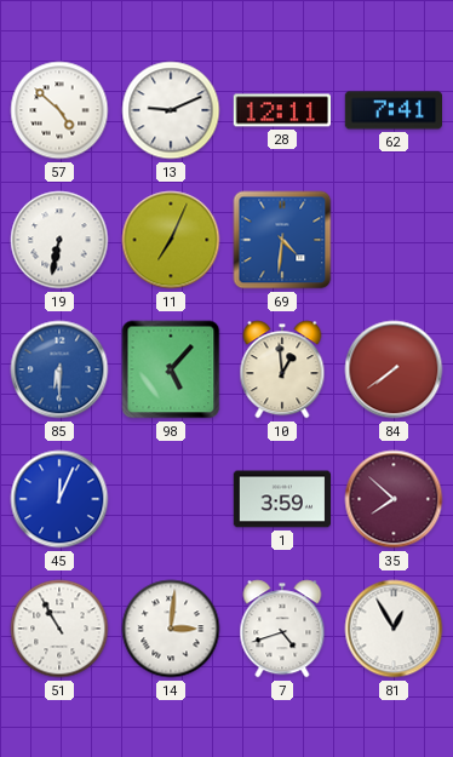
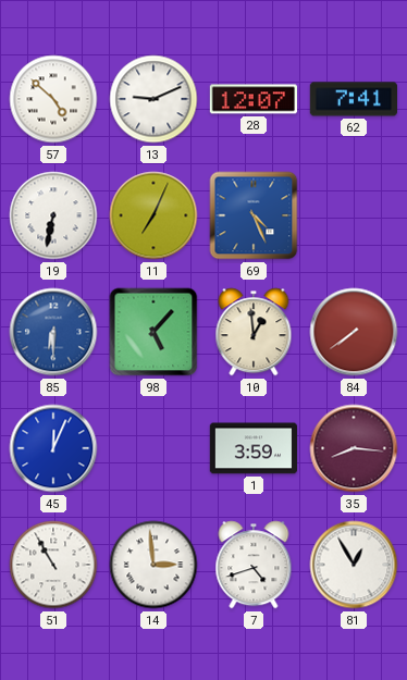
28: 12:11 -> 12:07 (252, 99)
69: 4:31 -> 4:26 (254, 215)
35: 7:52 -> 8:16 (354, 448)
14: 3:01 -> 2:59 (153, 565)
